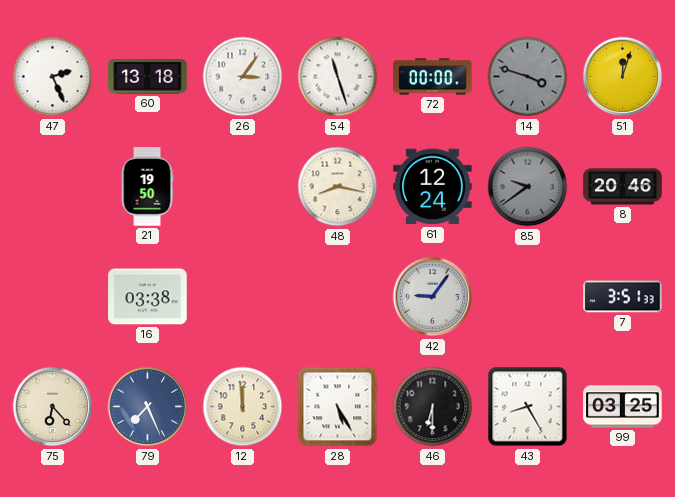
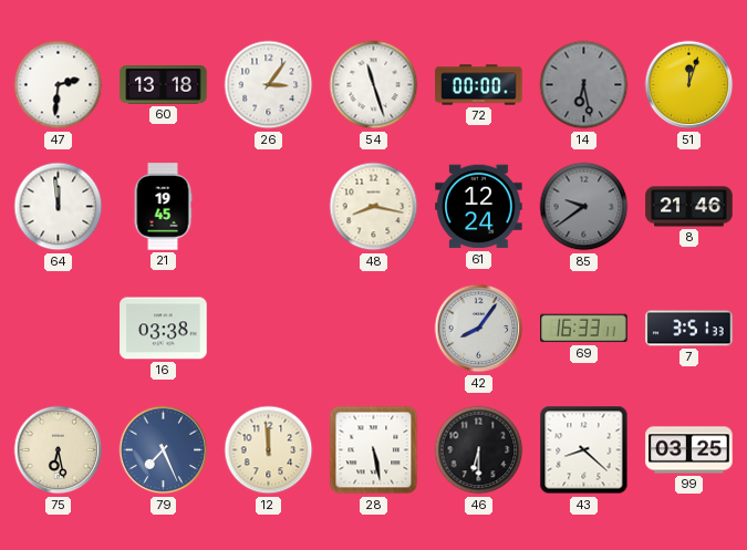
47: 2:26 -> 2:31 (59, 85)
14: 3:48 -> 6:28 (584, 85)
64: none -> 11:59 (59, 207)
21: 19:50 -> 19:45 (163, 207)
8: 20:46 -> 21:46 (689, 207)
42: 9:06 -> 8:06 (479, 329)
69: none -> 16:33 (584, 329)
75: 6:23 -> 6:28 (59, 450)
28: 5:25 -> 5:28 (374, 450)
43: 8:25 -> 8:22 (584, 450)
